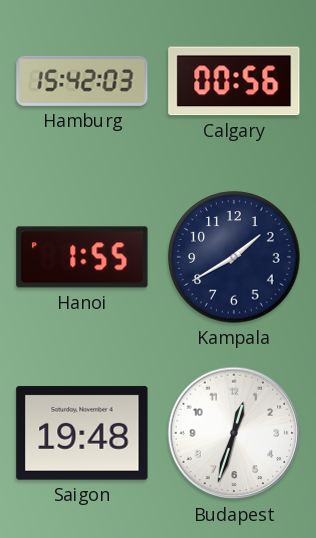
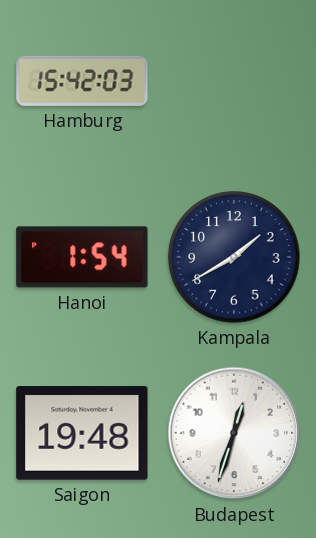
Calgary: 00:56 -> none (234, 81)
Hanoi: 1:55 -> 1:54 (82, 257)
